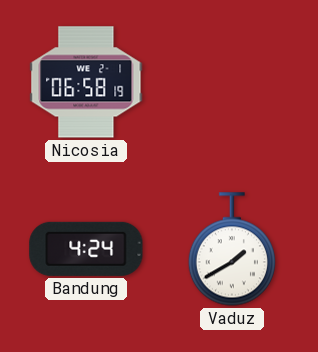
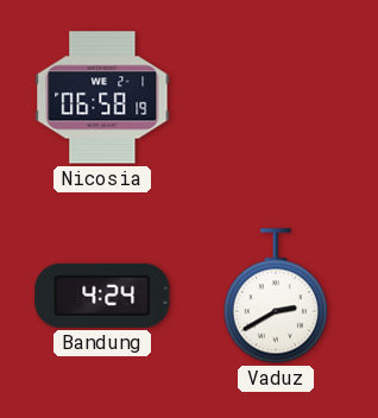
Vaduz: 1:40 -> 2:40 (275, 296)
